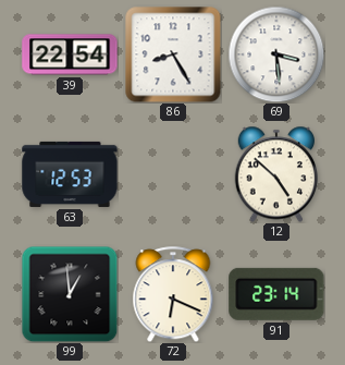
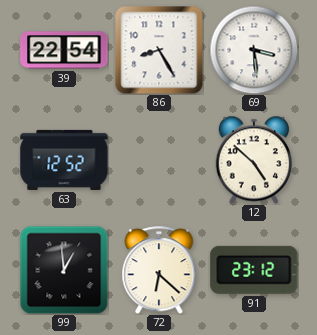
63: 12:53 -> 12:52 (64, 160)
72: 6:19 -> 6:22 (159, 270)
91: 23:14 -> 23:12 (254, 270)
